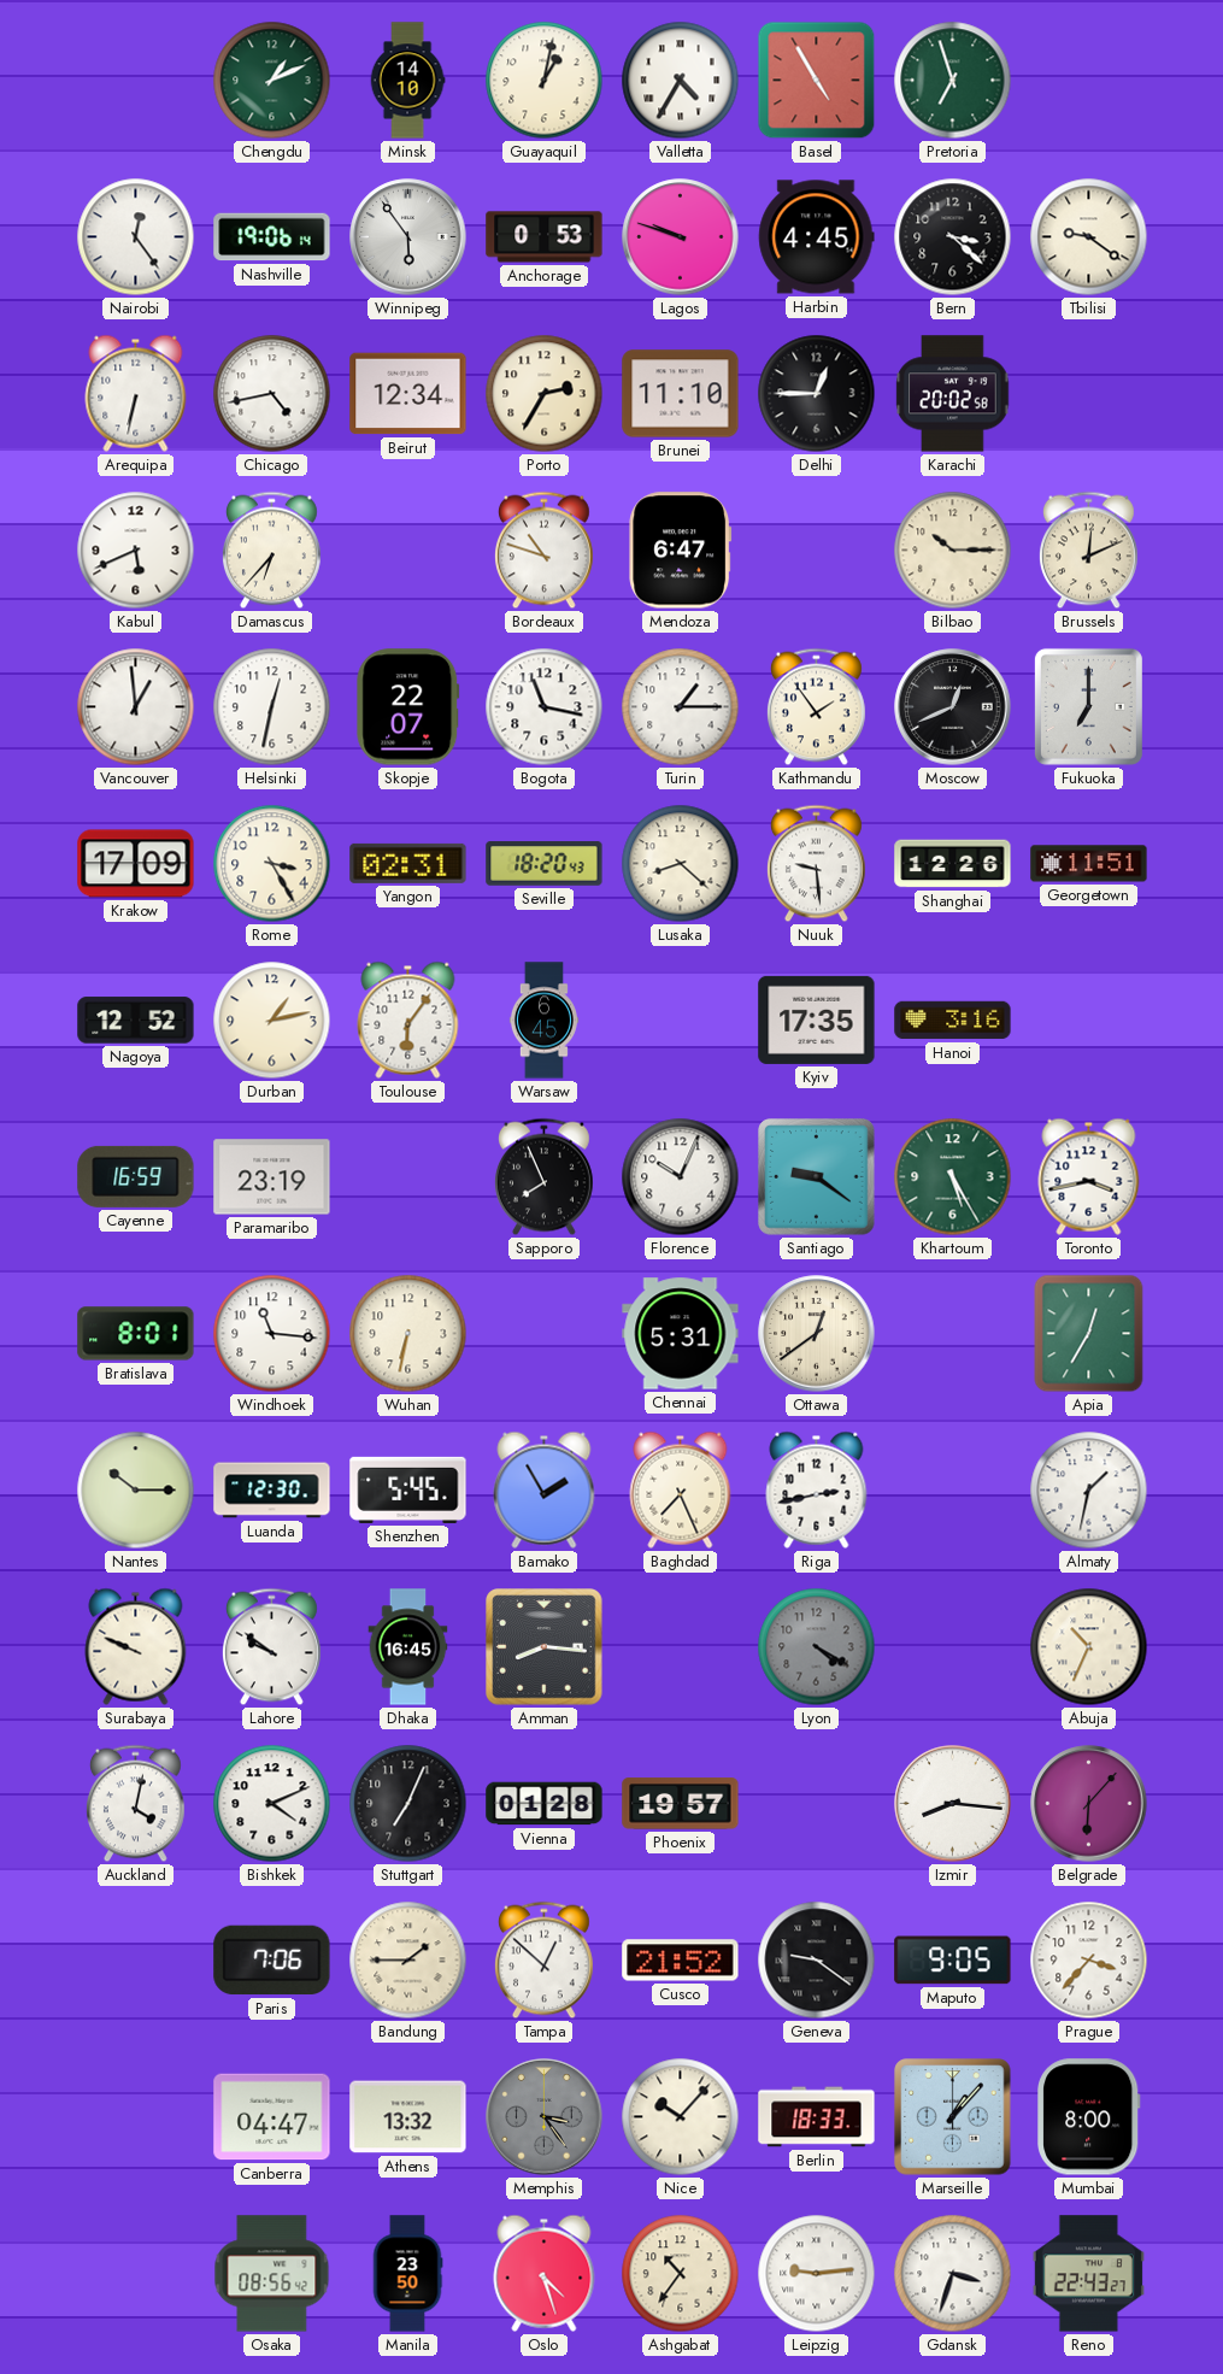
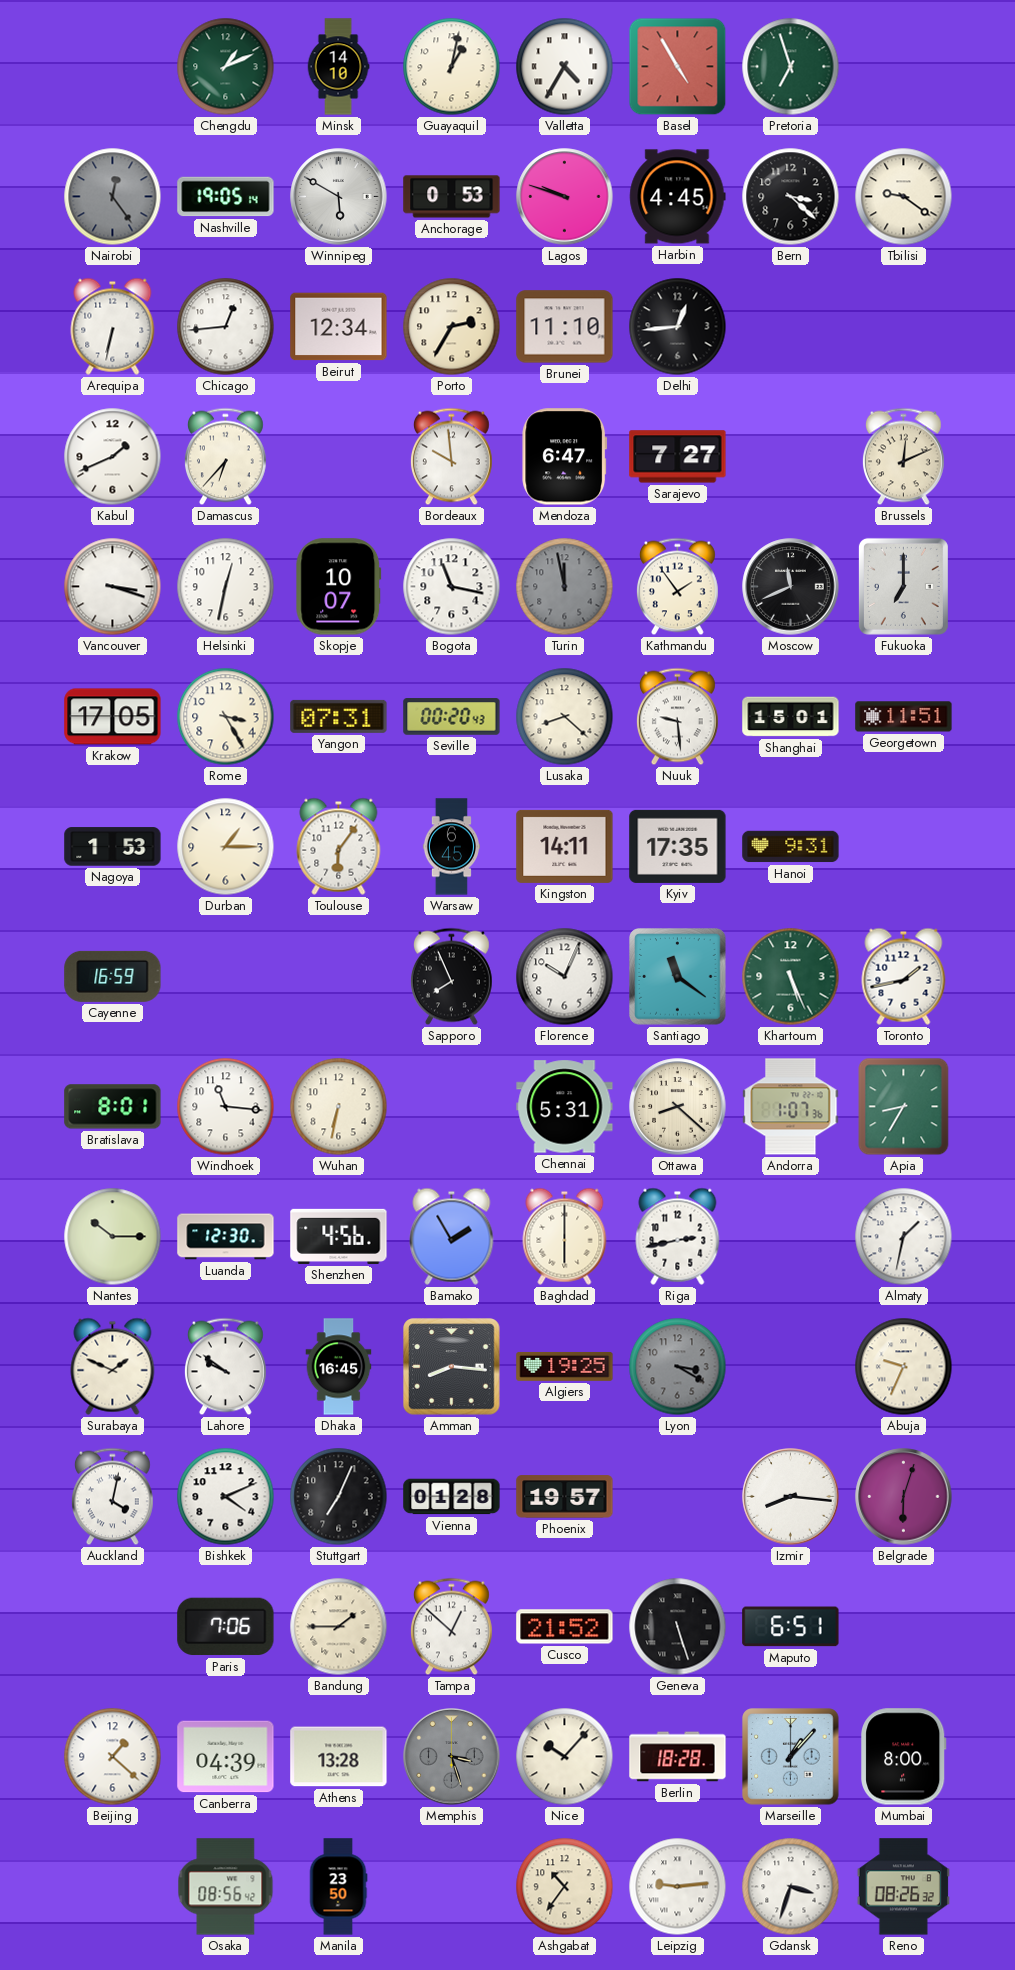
Nairobi dial: white -> grey (113, 197)
Nashville: 19:06 -> 19:05 (226, 197)
Winnipeg: 5:54 -> 5:50 (339, 197)
Chicago: 4:43 -> 12:44 (226, 327)
Delhi: 12:45 -> 12:44 (678, 327)
Karachi: 20:02 -> none (953, 394)
Kabul: 5:41 -> 1:41 (113, 457)
Bordeaux: 10:48 -> 9:59 (451, 457)
Sarajevo: none -> 7:27 (678, 457)
Bilbao: 10:15 -> none (953, 551)
Vancouver: 12:59 -> 3:18 (113, 587)
Skopje: 22:07 -> 10:07 (339, 587)
Turin: 1:15 -> 11:58 (565, 587)
Turin dial: white -> grey (565, 587)
Moscow: 12:41 -> 11:41 (791, 587)
Krakow: 17:09 -> 17:05 (113, 717)
Yangon: 02:31 -> 07:31 (339, 716)
Seville: 18:20 -> 00:20 (452, 717)
Shanghai: 12:26 -> 15:01 (791, 717)
Nagoya: 12:52 -> 1:53 (113, 847)
Durban: 1:13 -> 1:15 (226, 847)
Kingston: none -> 14:11 (565, 846)
Hanoi: 3:16 -> 9:31 (791, 847)
Paramaribo: 23:19 -> none (272, 1177)
Santiago: 9:21 -> 11:21 (678, 977)
Khartoum: 5:25 -> 5:26 (791, 977)
Toronto: 3:43 -> 1:43 (904, 976)
Ottawa: 12:39 -> 8:22 (678, 1107)
Andorra: none -> 1:07 (791, 1107)
Apia: 12:35 -> 8:35 (904, 1107)
Shenzhen: 5:45 -> 4:56 (339, 1236)
Baghdad: 7:26 -> 6:00 (565, 1236)
Surabaya: 9:49 -> 1:49 (113, 1366)
Algiers: none -> 19:25 (565, 1366)
Lyon: 4:20 -> 3:20 (678, 1367)
Abuja: 10:34 -> 9:34 (904, 1367)
Belgrade: 6:07 -> 6:03 (904, 1497)
Geneva: 9:21 -> 5:27 (678, 1627)
Maputo: 9:05 -> 6:51 (791, 1627)
Prague: 3:37 -> none (1089, 1961)
Beijing: none -> 1:22 (113, 1757)
Canberra: 04:47 -> 04:39 (226, 1757)
Athens: 13:32 -> 13:28 (339, 1757)
Memphis: 3:24 -> 3:27 (452, 1757)
Berlin: 18:33 -> 18:28 (678, 1757)
Oslo: 4:27 -> none (545, 2273)
Reno: 22:43 -> 08:26 (903, 1887)
